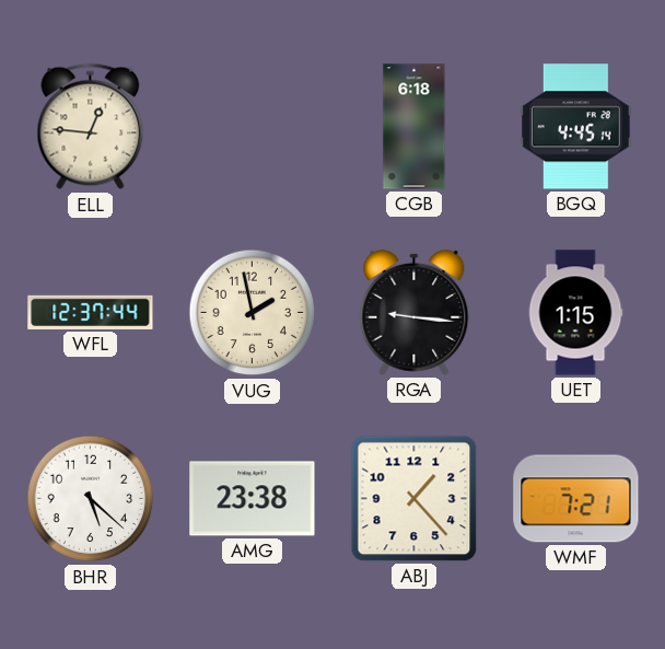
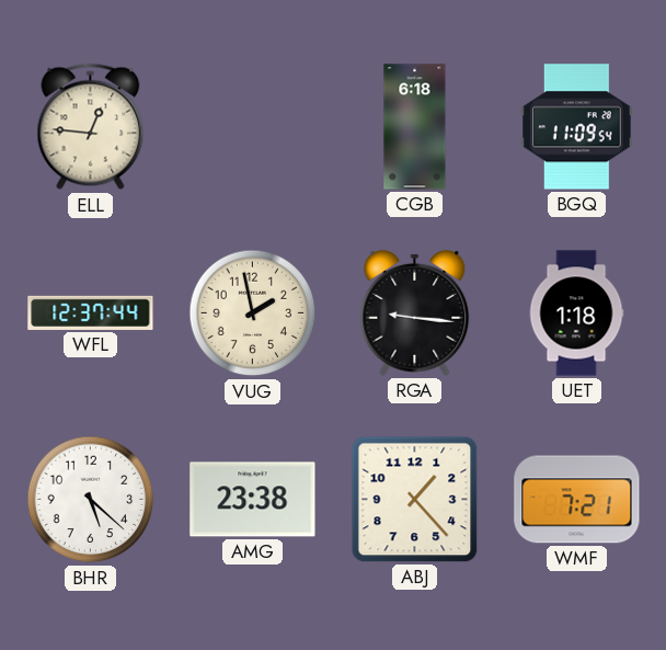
BGQ: 4:45 -> 11:09 (577, 127)
UET: 1:15 -> 1:18 (576, 313)
